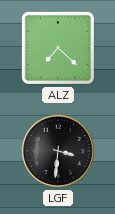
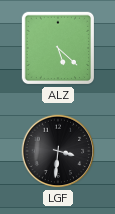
ALZ: 7:22 -> 5:22 (58, 48)
